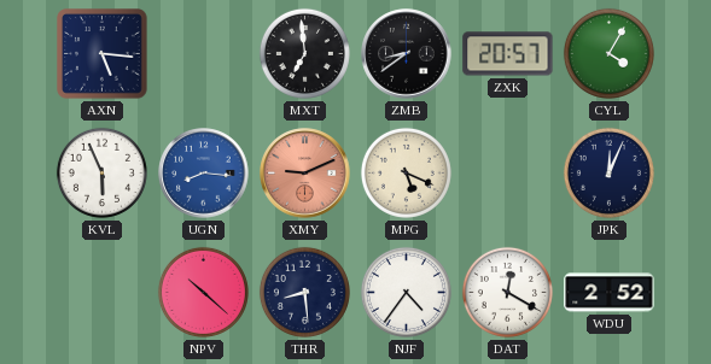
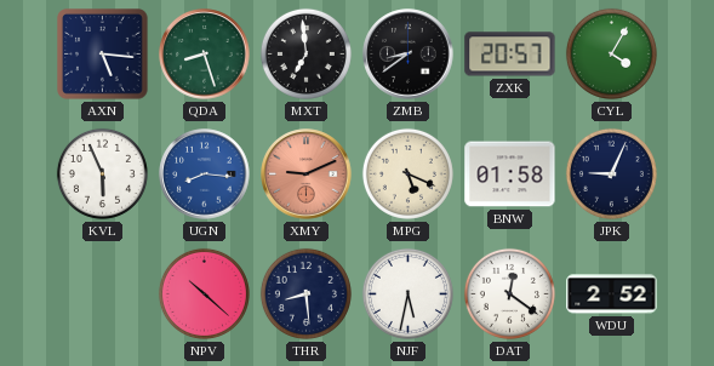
QDA: none -> 8:27 (205, 55)
BNW: none -> 01:58 (510, 175)
JPK: 12:04 -> 9:04 (611, 173)
NJF: 4:36 -> 5:32 (407, 293)
DAT: 12:20 -> 12:21 (509, 293)
